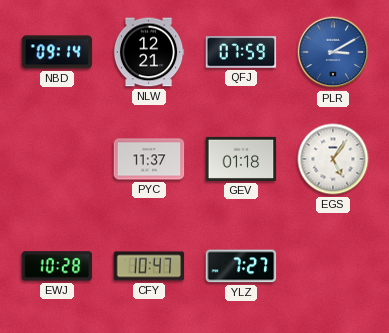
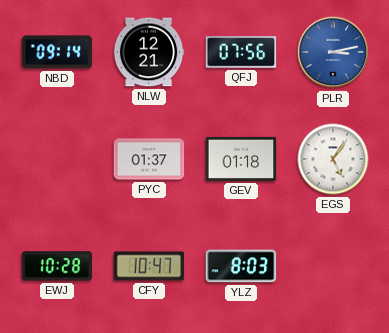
QFJ: 07:59 -> 07:56 (241, 52)
PLR: 3:10 -> 3:13 (333, 52)
PYC: 11:37 -> 01:37 (149, 159)
YLZ: 7:27 -> 8:03 (241, 266)
